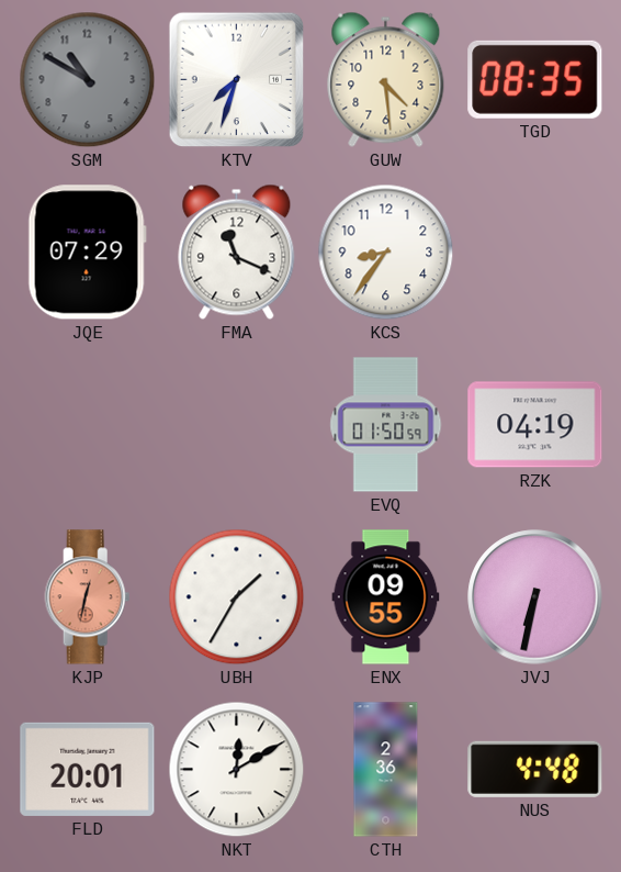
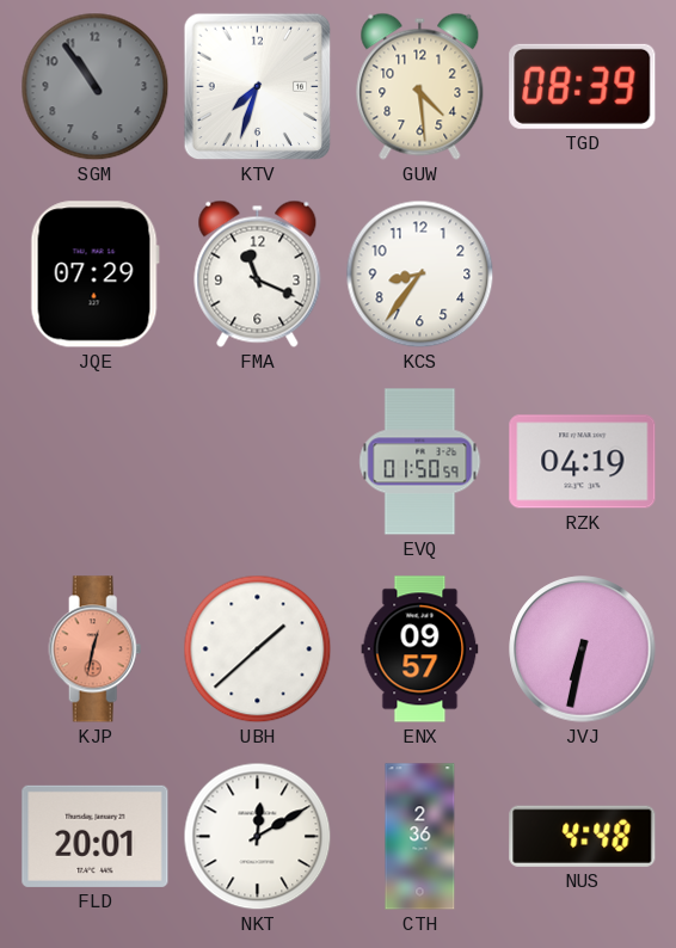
SGM: 10:50 -> 10:54 (96, 87)
TGD: 08:35 -> 08:39 (583, 86)
UBH: 1:35 -> 1:38 (258, 650)
ENX: 09:55 -> 09:57 (420, 650)
